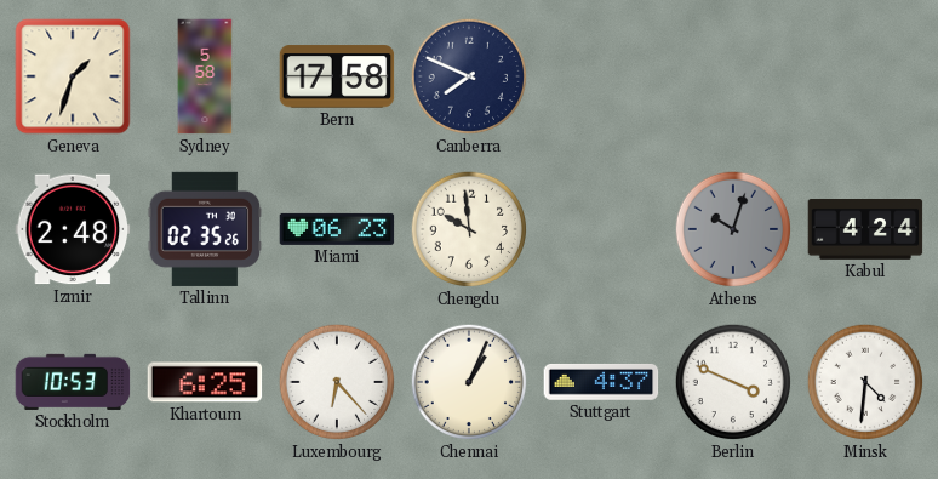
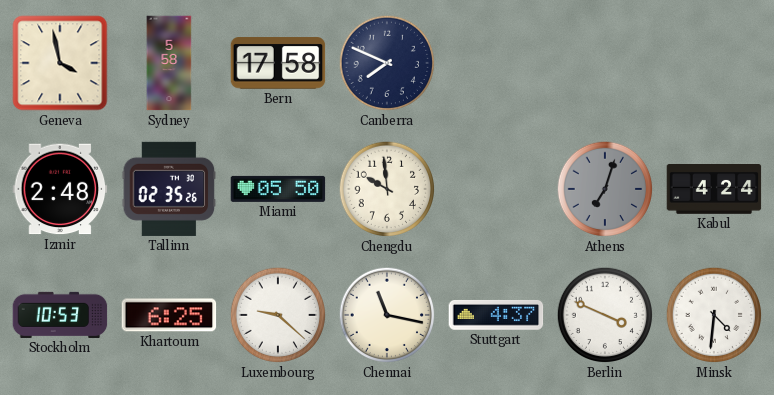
Geneva: 1:33 -> 3:58 (60, 63)
Miami: 06:23 -> 05:50 (278, 189)
Athens: 10:03 -> 7:03 (605, 189)
Luxembourg: 6:23 -> 9:22 (278, 315)
Chennai: 1:04 -> 11:17 (387, 315)
